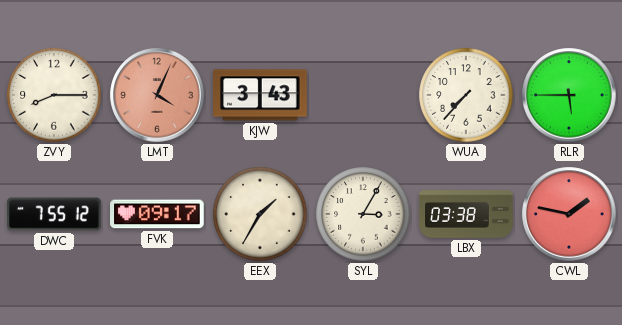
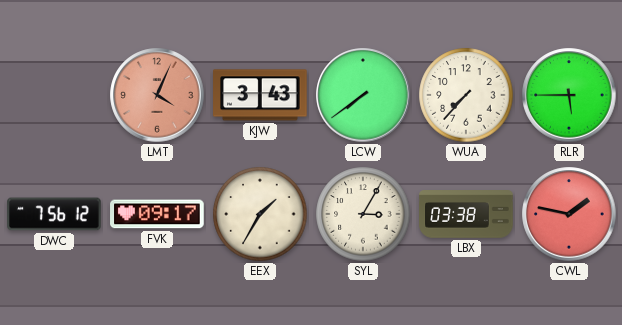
ZVY: 8:15 -> none (54, 95)
LCW: none -> 7:39 (363, 95)
DWC: 7:55 -> 7:56 (54, 214)
